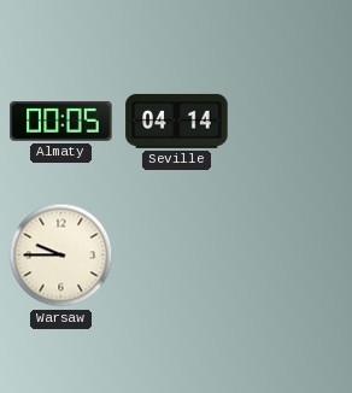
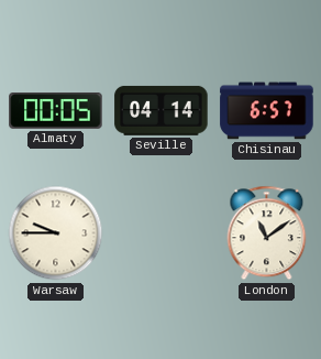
Chisinau: none -> 6:57 (267, 111)
London: none -> 11:09 (267, 233)
